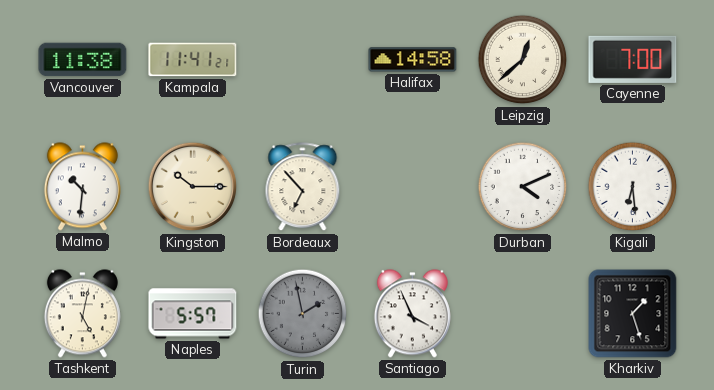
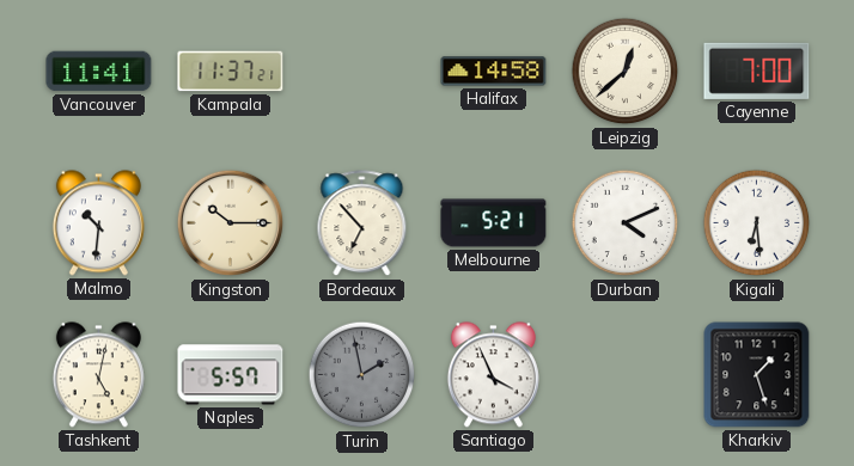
Vancouver: 11:38 -> 11:41 (99, 72)
Kampala: 11:41 -> 11:37 (231, 72)
Melbourne: none -> 5:21 (494, 223)
